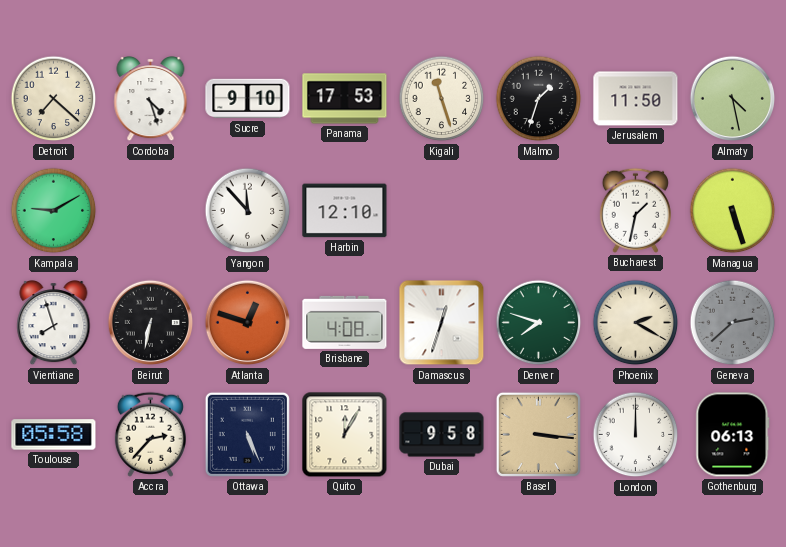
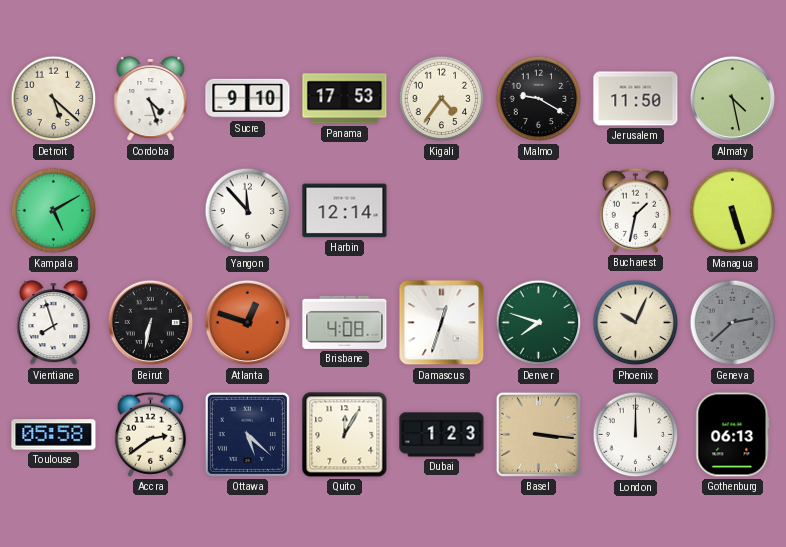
Detroit: 7:22 -> 5:22 (54, 99)
Kigali: 11:27 -> 4:36 (442, 99)
Malmo: 1:33 -> 9:20 (539, 99)
Kampala: 9:10 -> 5:10 (54, 211)
Harbin: 12:10 -> 12:14 (345, 211)
Phoenix: 2:20 -> 10:04 (636, 323)
Accra: 2:37 -> 2:39 (150, 434)
Ottawa: 5:26 -> 5:22 (247, 434)
Dubai: 9:58 -> 1:23 (442, 435)
